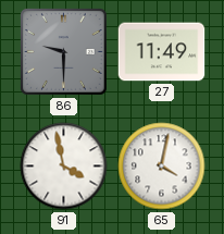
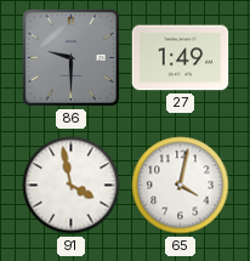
27: 11:49 -> 1:49 (181, 58)
